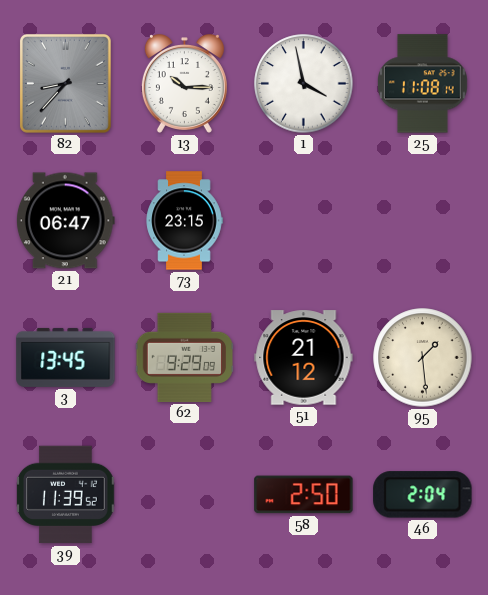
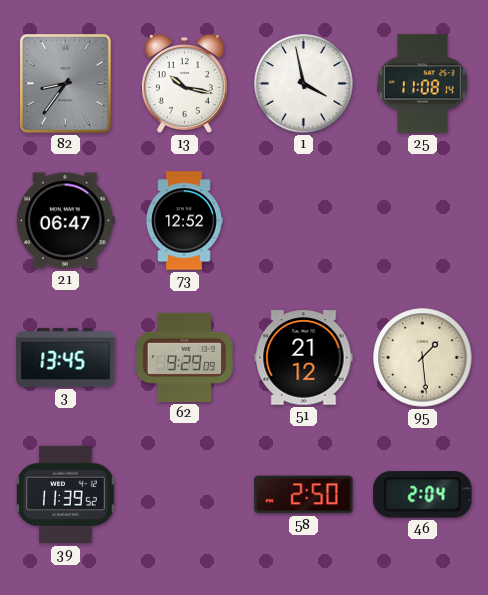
82: 8:37 -> 8:36 (65, 83)
13: 10:15 -> 10:17 (184, 84)
73: 23:15 -> 12:52 (184, 221)
